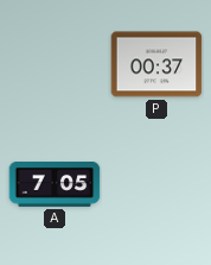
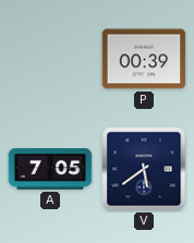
P: 00:37 -> 00:39 (144, 59)
V: none -> 5:39 (144, 169)
